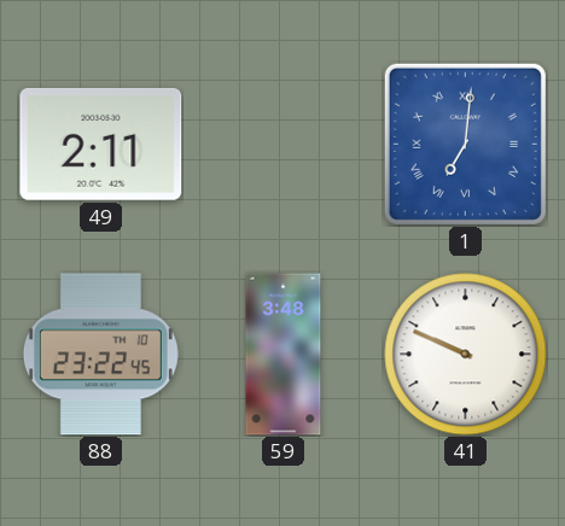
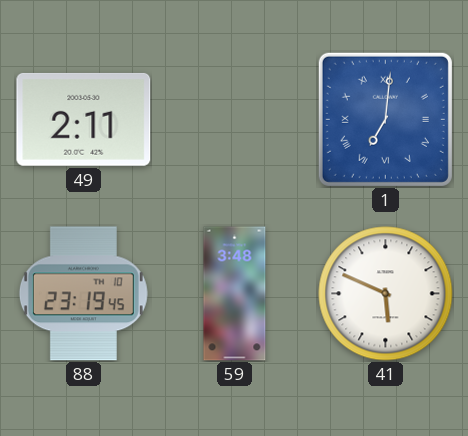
88: 23:22 -> 23:19 (83, 294)
41: 9:49 -> 5:49 (386, 294)
